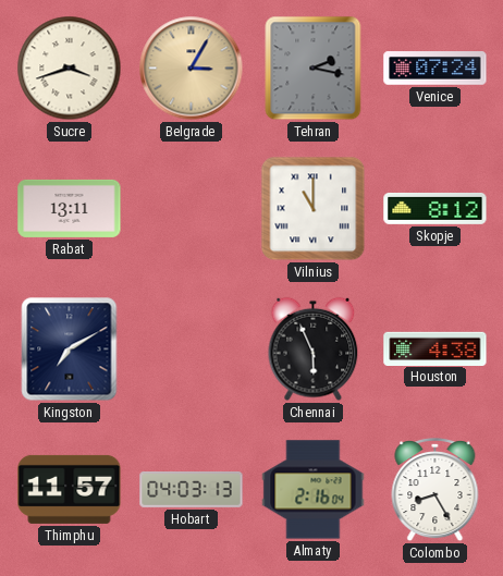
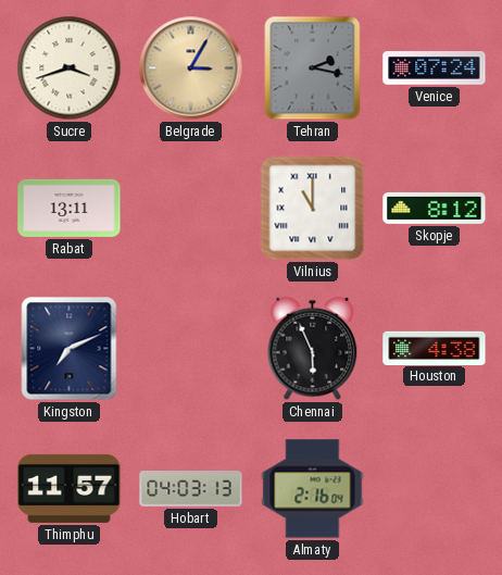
Kingston: 7:10 -> 7:11 (70, 349)
Colombo: 8:25 -> none (435, 491)
